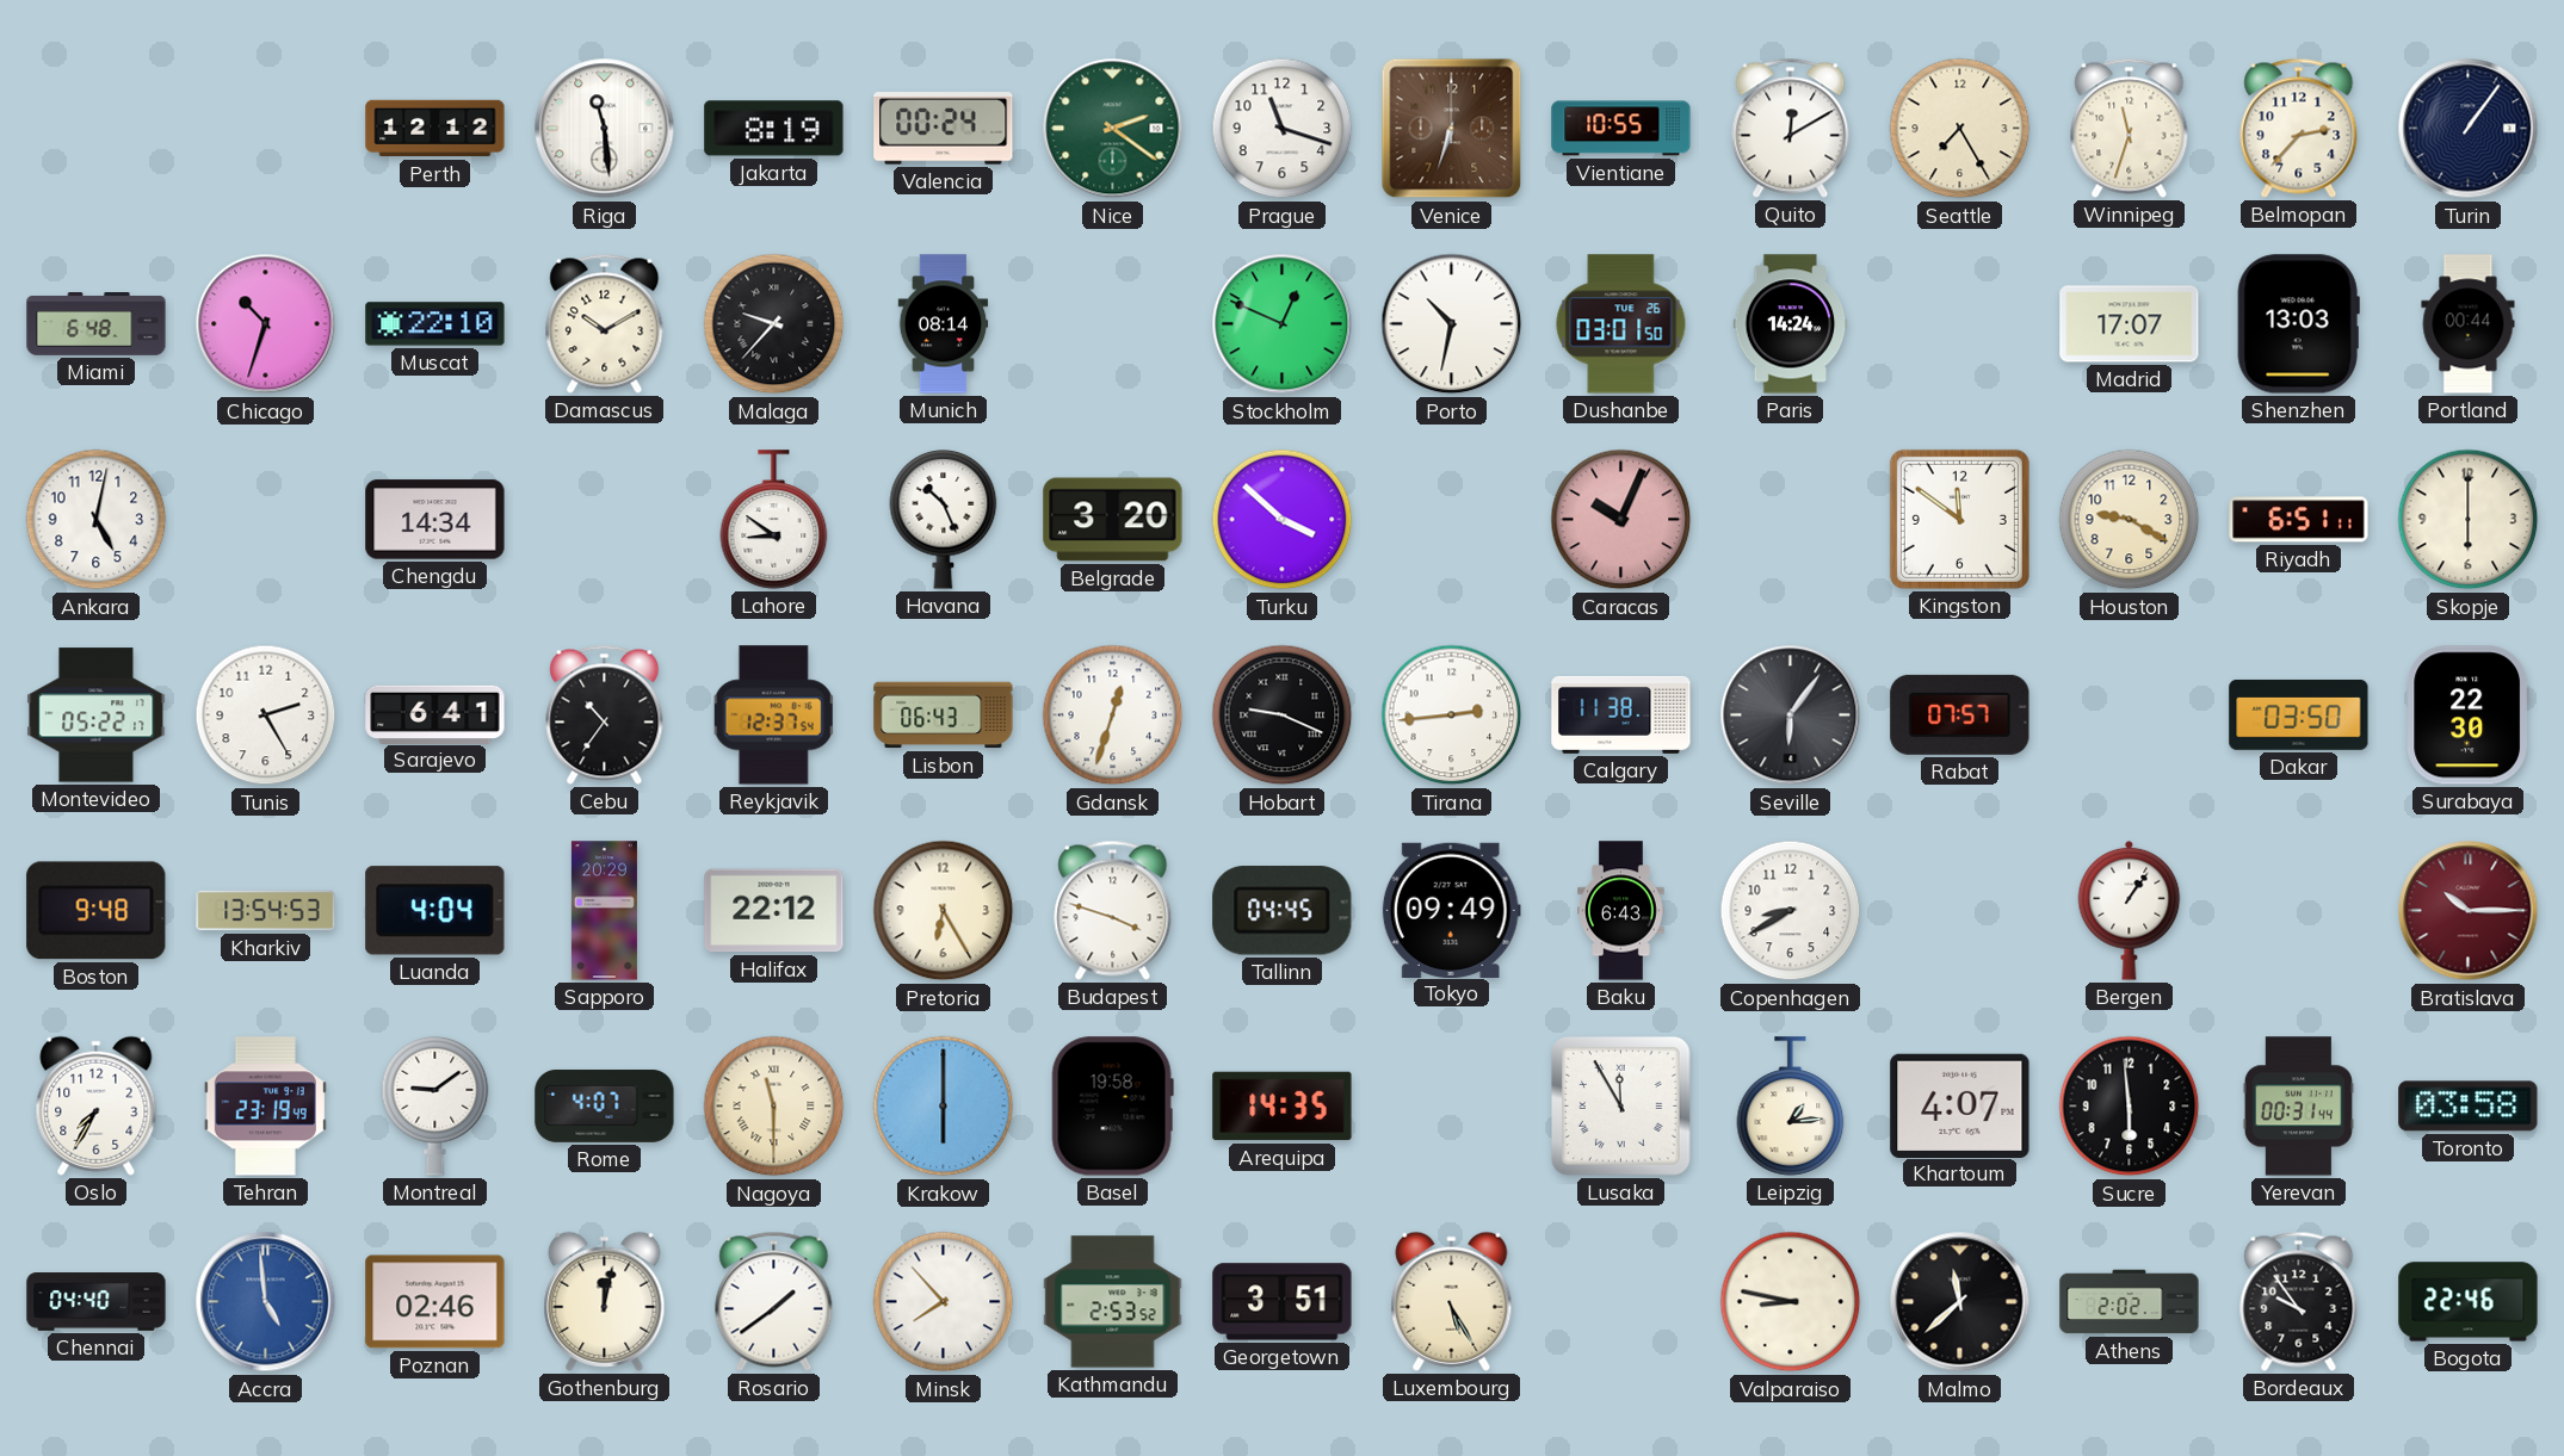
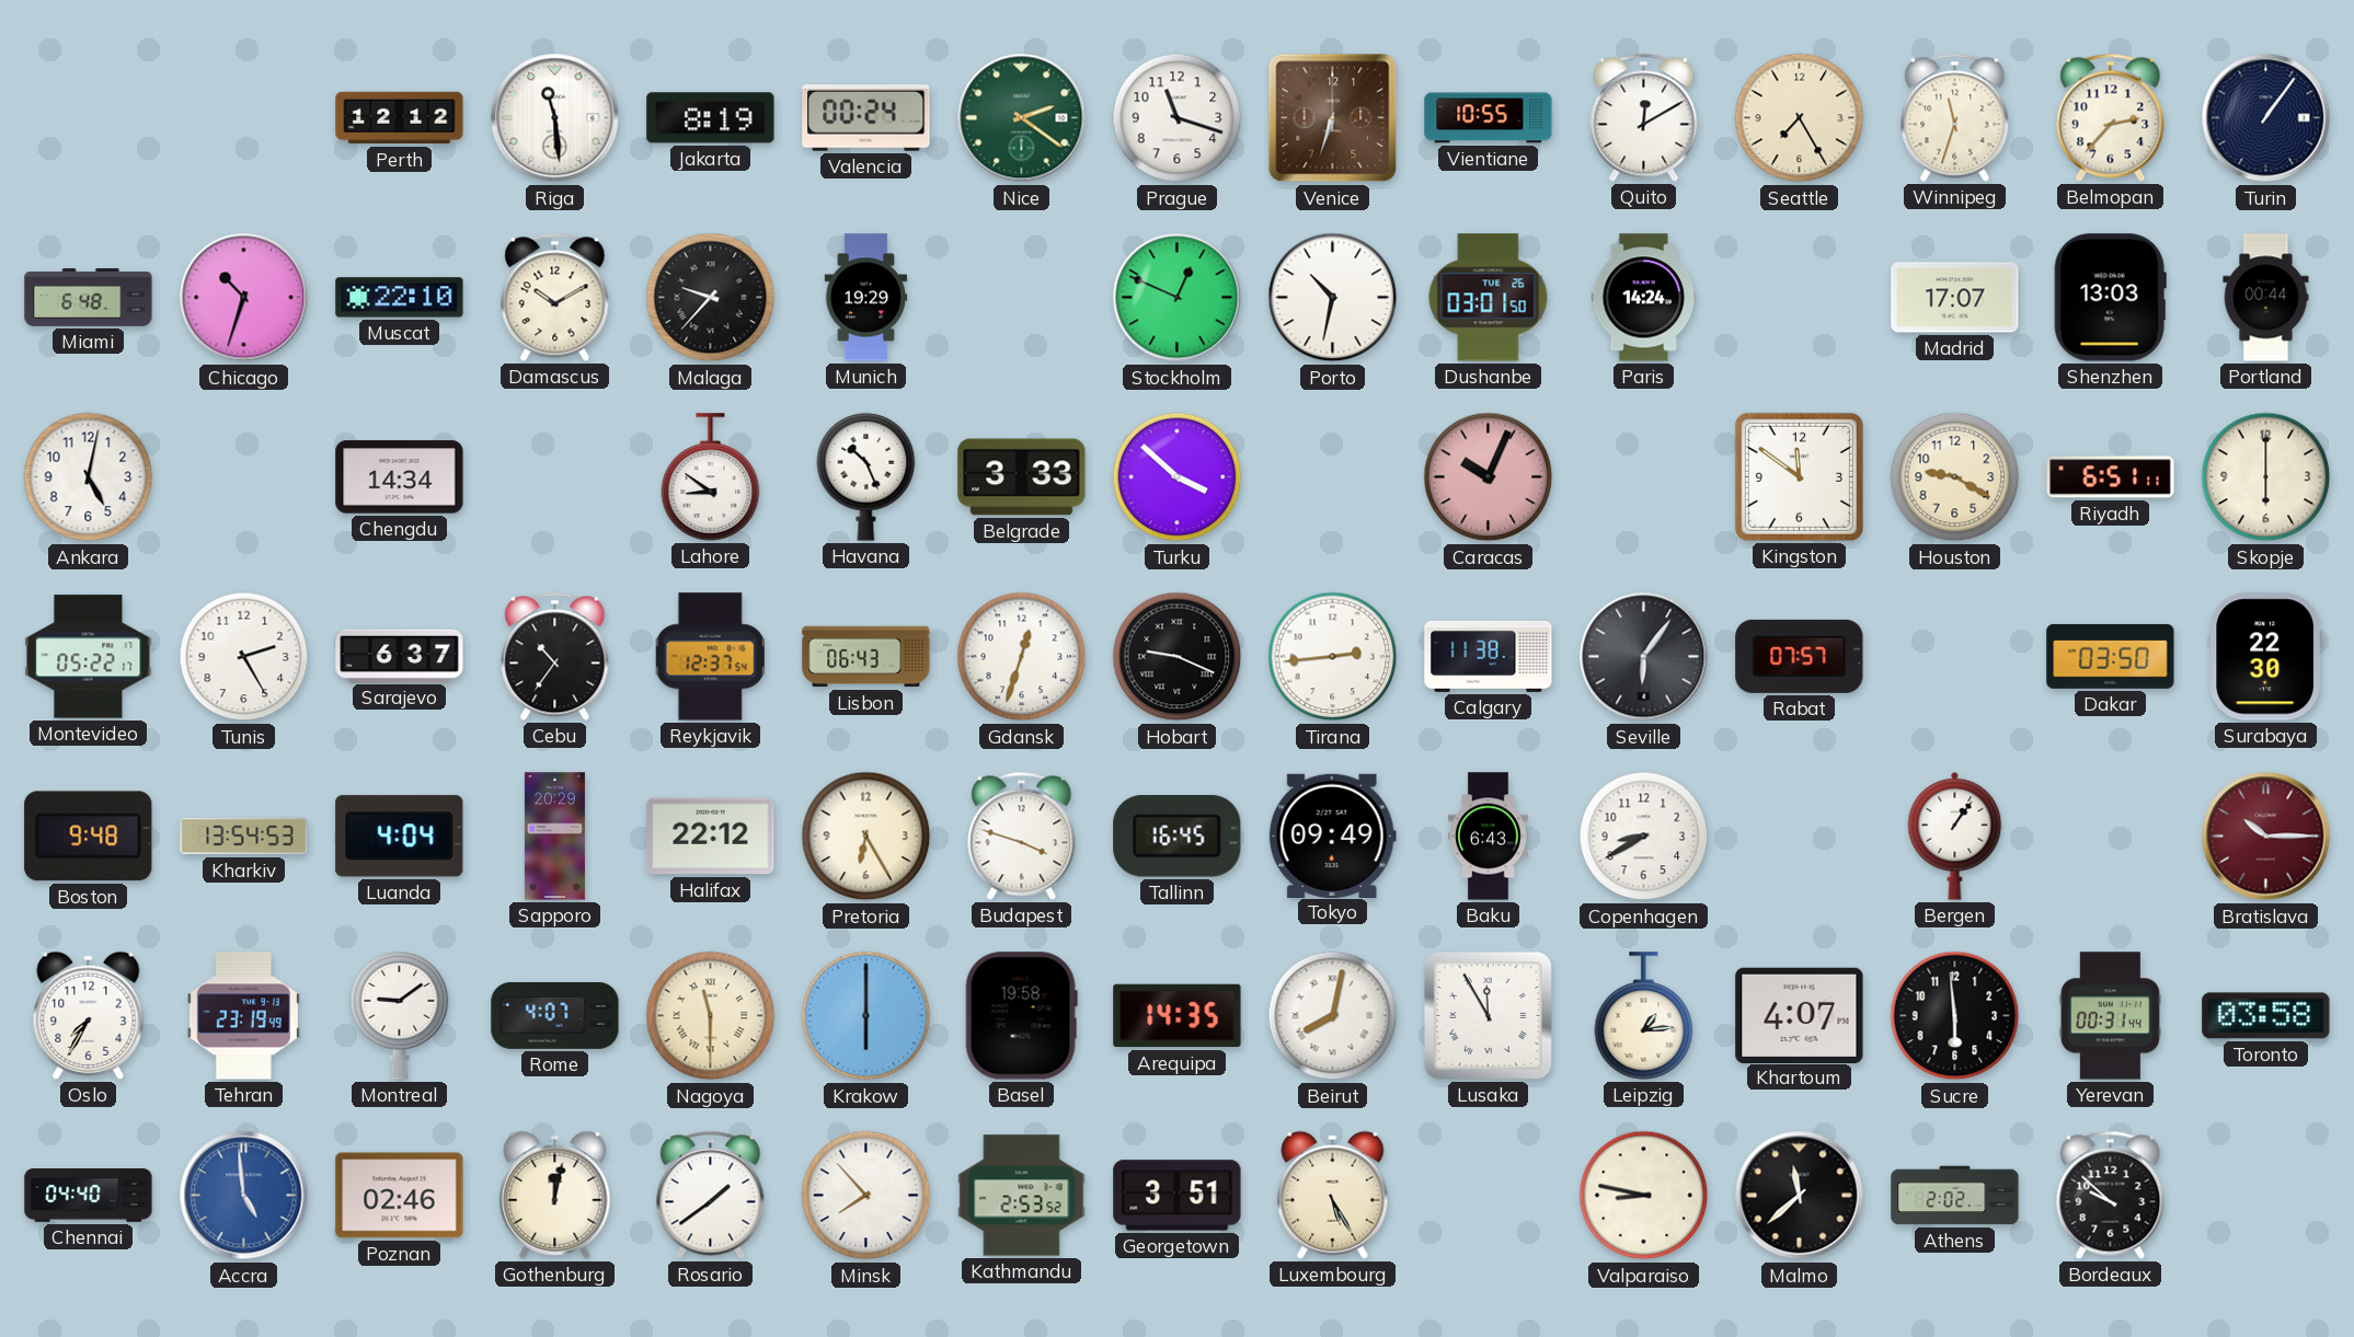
Munich: 08:14 -> 19:29 (866, 298)
Belgrade: 3:20 -> 3:33 (1022, 477)
Sarajevo: 6:41 -> 6:37 (400, 656)
Tallinn: 04:45 -> 16:45 (1178, 837)
Beirut: none -> 8:02 (1333, 1016)
Bordeaux: 9:54 -> 9:52 (2111, 1195)
Bogota: 22:46 -> none (2469, 1302)
